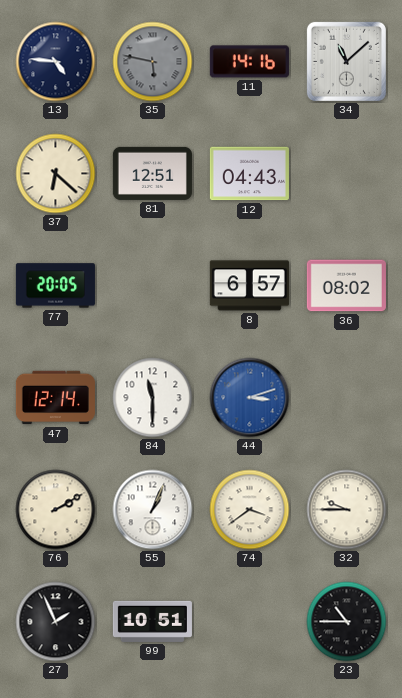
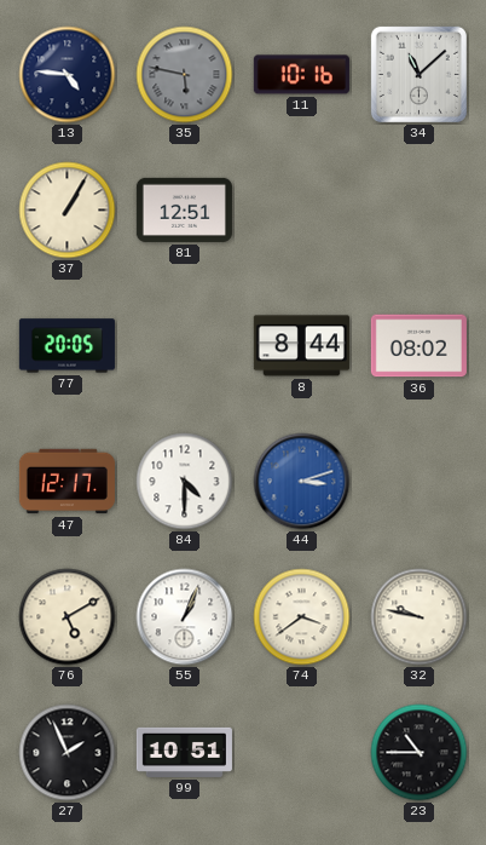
11: 14:16 -> 10:16 (301, 75)
37: 6:22 -> 1:05 (68, 211)
12: 04:43 -> none (249, 174)
8: 6:57 -> 8:44 (301, 346)
47: 12:14 -> 12:17 (66, 482)
84: 11:30 -> 4:30 (185, 482)
76: 2:10 -> 5:10 (68, 617)
32: 9:45 -> 9:47 (420, 617)
